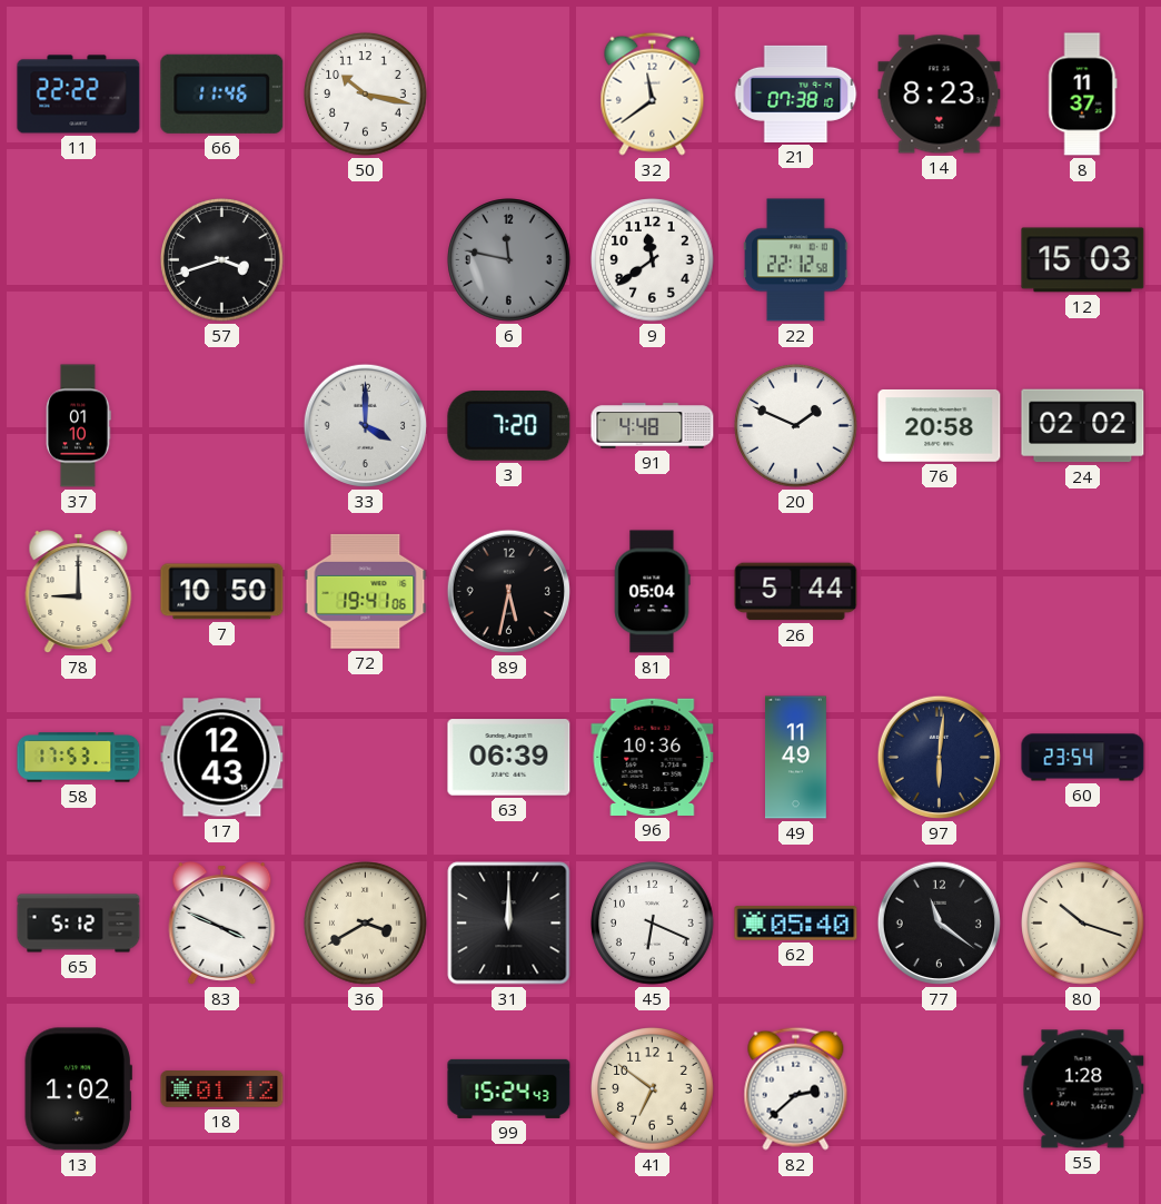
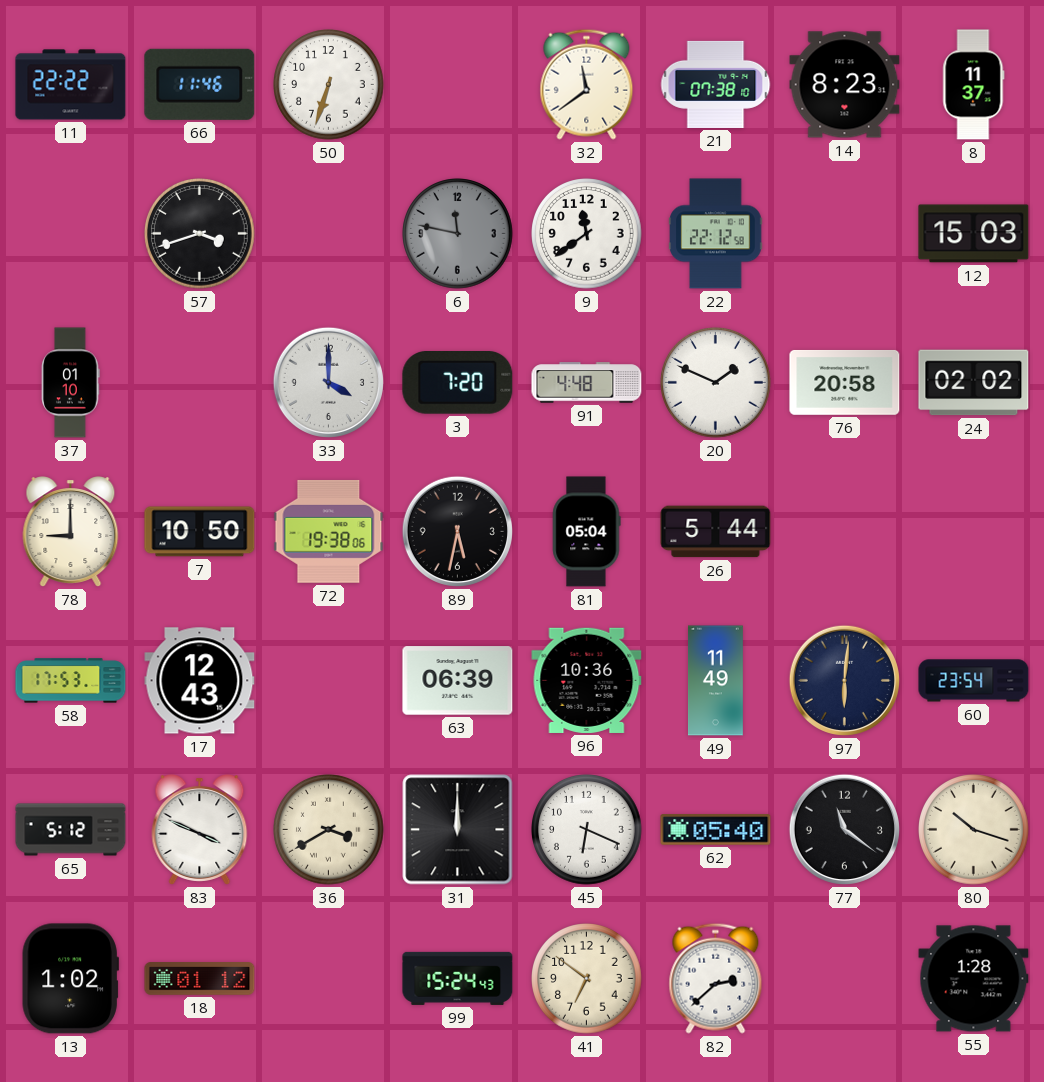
50: 10:17 -> 6:33 (329, 85)
72: 19:41 -> 19:38 (329, 531)
